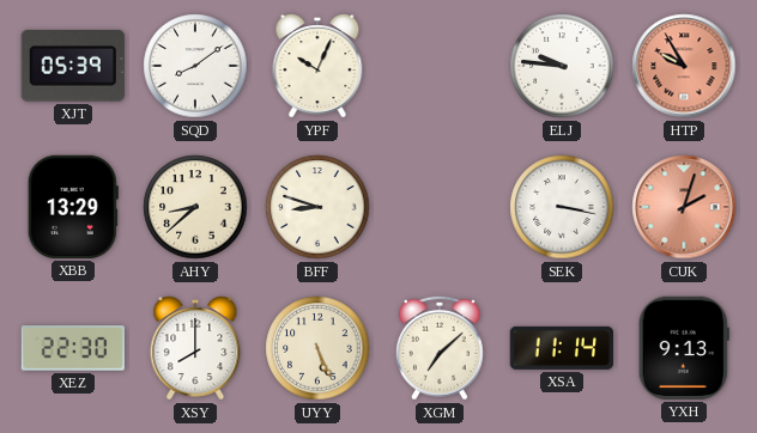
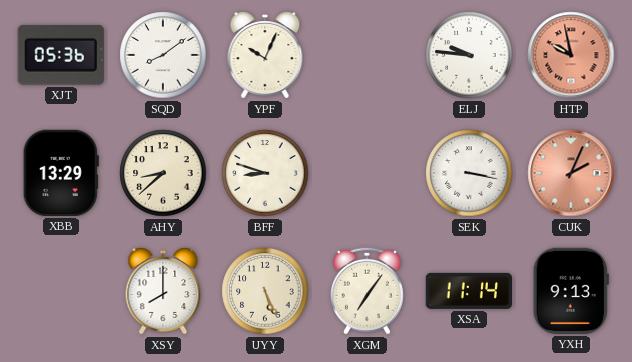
XJT: 05:39 -> 05:36 (61, 55)
HTP: 9:55 -> 9:58 (571, 55)
CUK: 2:03 -> 2:04 (571, 173)
XEZ: 22:30 -> none (73, 348)
XGM: 7:08 -> 7:06 (367, 291)
